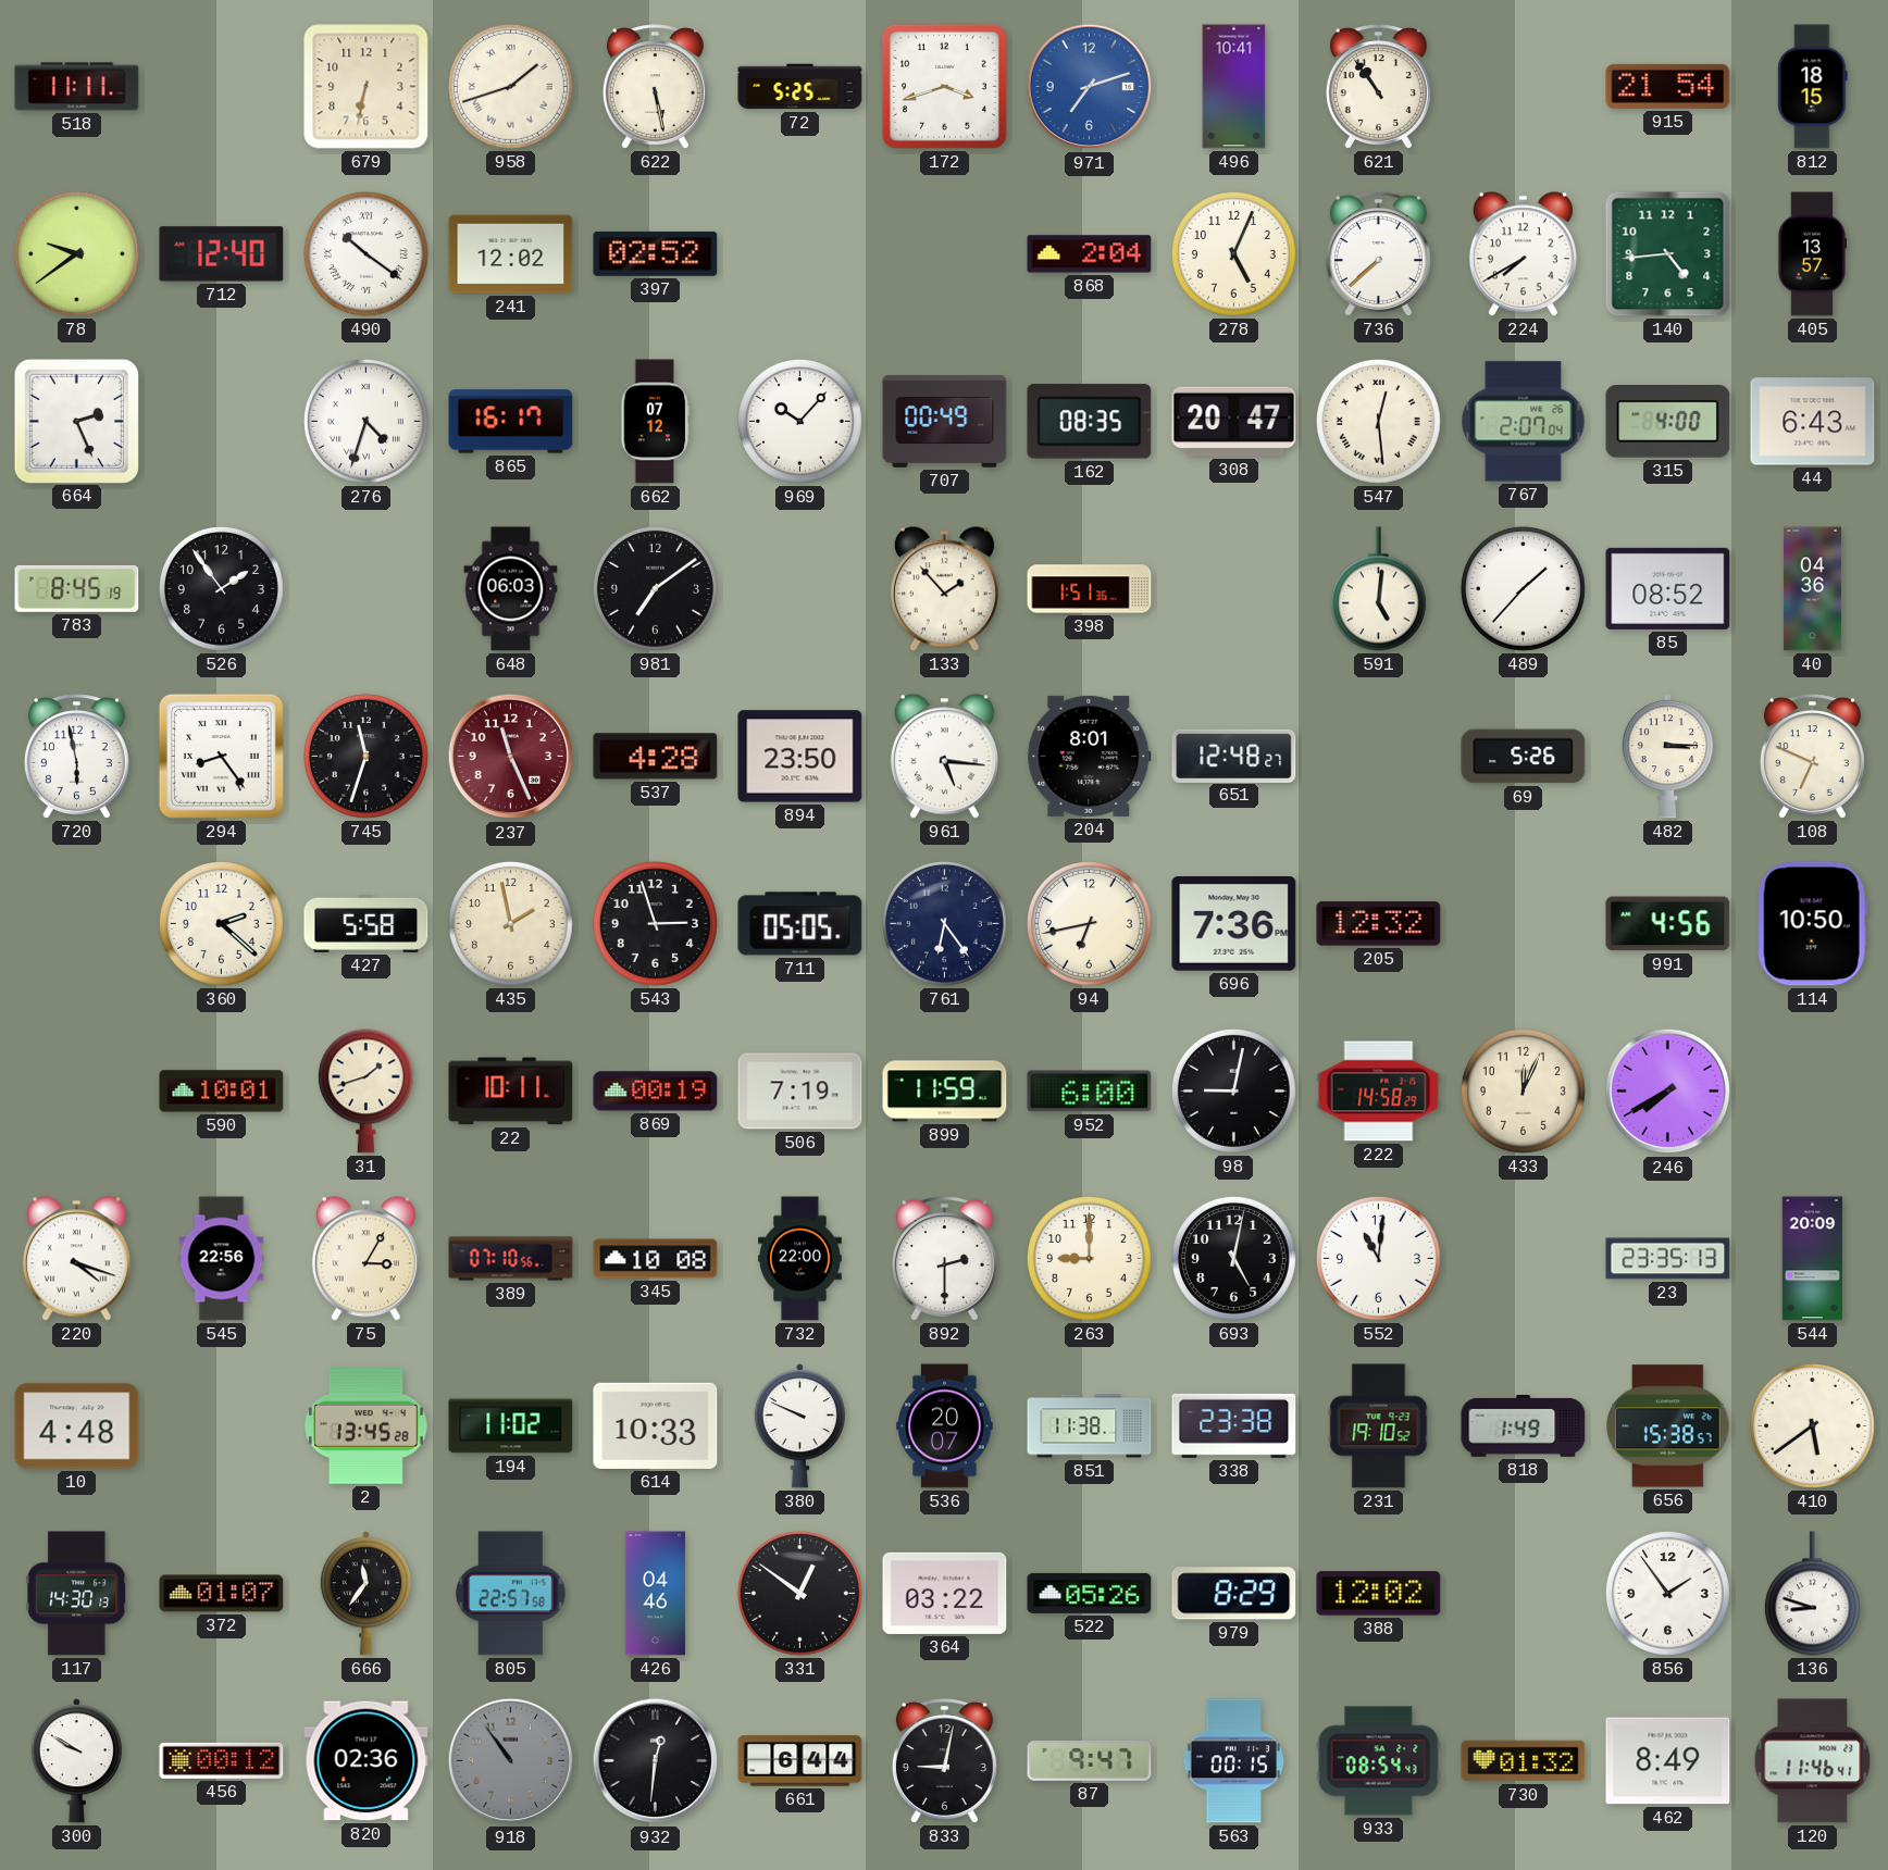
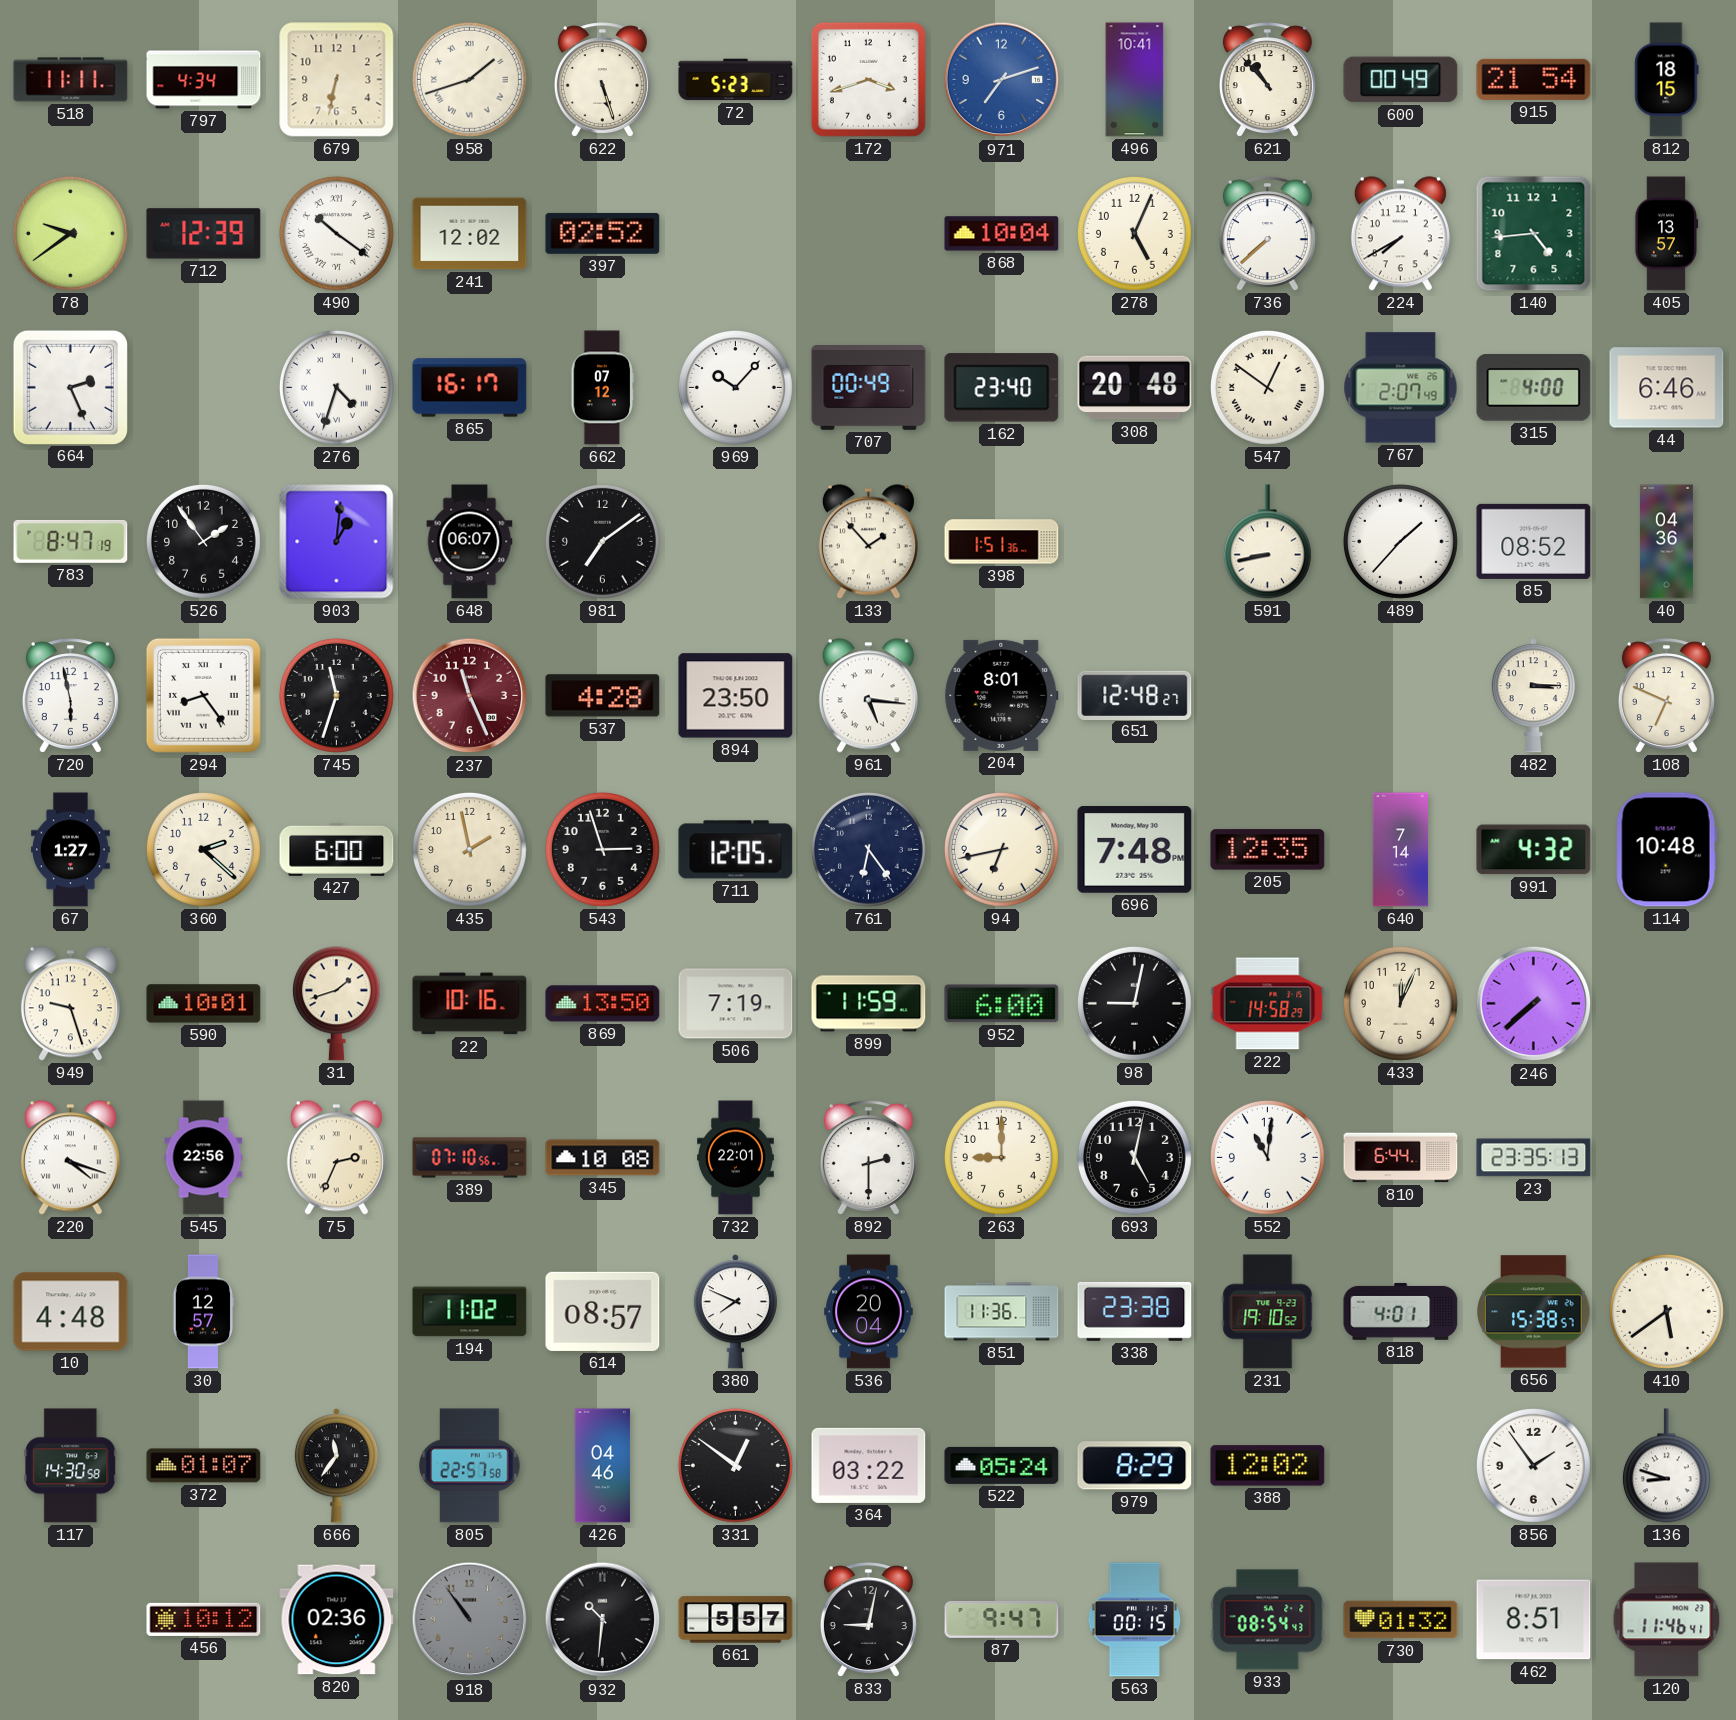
797: none -> 4:34 (204, 80)
622: 5:28 -> 5:27 (602, 80)
72: 5:25 -> 5:23 (736, 80)
621: 10:54 -> 10:53 (1267, 80)
600: none -> 00:49 (1401, 80)
712: 12:40 -> 12:39 (204, 234)
868: 2:04 -> 10:04 (1002, 234)
162: 08:35 -> 23:40 (1002, 388)
308: 20:47 -> 20:48 (1135, 388)
547: 12:29 -> 12:51 (1267, 387)
767: 2:07:04 -> 2:07:49 (1401, 388)
44: 6:43 -> 6:46 (1667, 388)
783: 8:45 -> 8:47 (71, 541)
903: none -> 1:01 (337, 542)
648: 06:03 -> 06:07 (470, 542)
591: 5:01 -> 8:43 (1267, 542)
69: 5:26 -> none (1524, 757)
67: none -> 1:27 (70, 850)
427: 5:58 -> 6:00 (337, 849)
711: 05:05 -> 12:05 (736, 850)
696: 7:36 -> 7:48 (1135, 850)
205: 12:32 -> 12:35 (1268, 850)
640: none -> 7:14 (1400, 850)
991: 4:56 -> 4:32 (1534, 850)
114: 10:50 -> 10:48 (1666, 850)
949: none -> 9:27 (70, 1004)
22: 10:11 -> 10:16 (470, 1004)
869: 00:19 -> 13:50 (603, 1004)
246: 7:40 -> 7:38 (1534, 1004)
75: 3:05 -> 2:34 (336, 1158)
732: 22:00 -> 22:01 (736, 1158)
810: none -> 6:44 (1401, 1158)
544: 20:09 -> none (1813, 1259)
30: none -> 12:57 (203, 1312)
2: 13:45 -> none (367, 1426)
614: 10:33 -> 08:57 (603, 1311)
380: 9:49 -> 7:49 (735, 1312)
536: 20:07 -> 20:04 (869, 1312)
851: 11:38 -> 11:36 (1002, 1312)
818: 1:49 -> 4:01 (1401, 1311)
117: 14:30:13 -> 14:30:58 (71, 1466)
522: 05:26 -> 05:24 (1002, 1465)
300: 9:50 -> none (76, 1761)
456: 00:12 -> 10:12 (204, 1619)
932: 12:31 -> 10:31 (603, 1620)
661: 6:44 -> 5:57 (736, 1620)
462: 8:49 -> 8:51 (1534, 1620)
